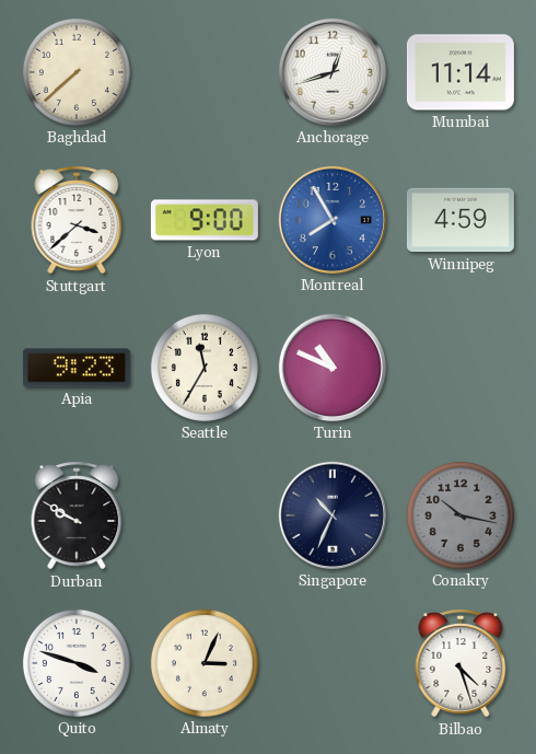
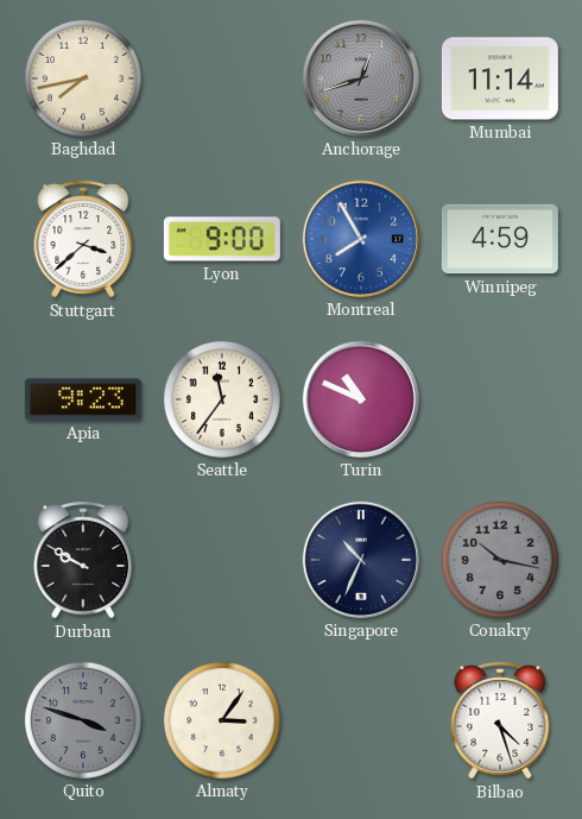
Baghdad: 7:38 -> 7:43 (83, 78)
Anchorage dial: white -> grey (361, 78)
Seattle: 11:35 -> 11:36 (222, 399)
Quito dial: white -> grey (83, 720)
Almaty: 3:04 -> 3:06 (222, 720)
